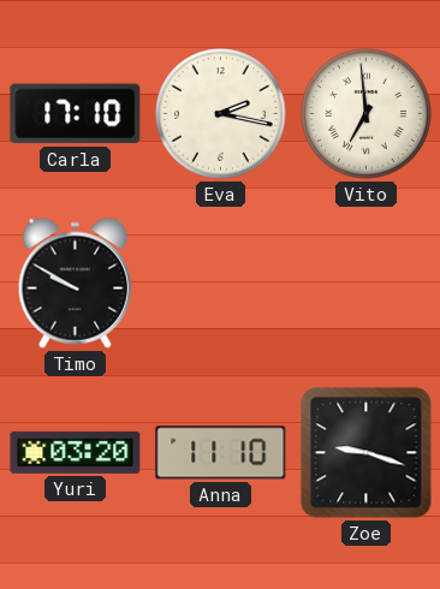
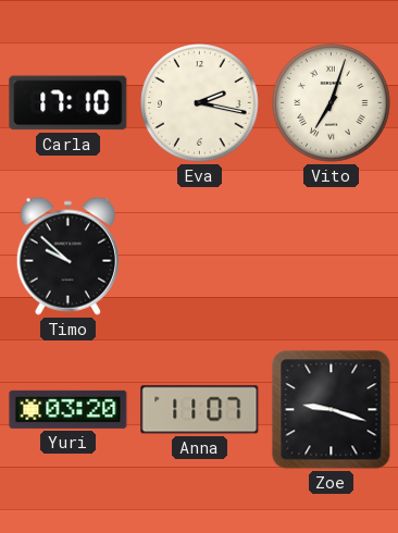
Vito: 6:59 -> 7:03 (332, 103)
Timo: 9:50 -> 9:52 (67, 256)
Anna: 11:10 -> 11:07 (200, 410)
